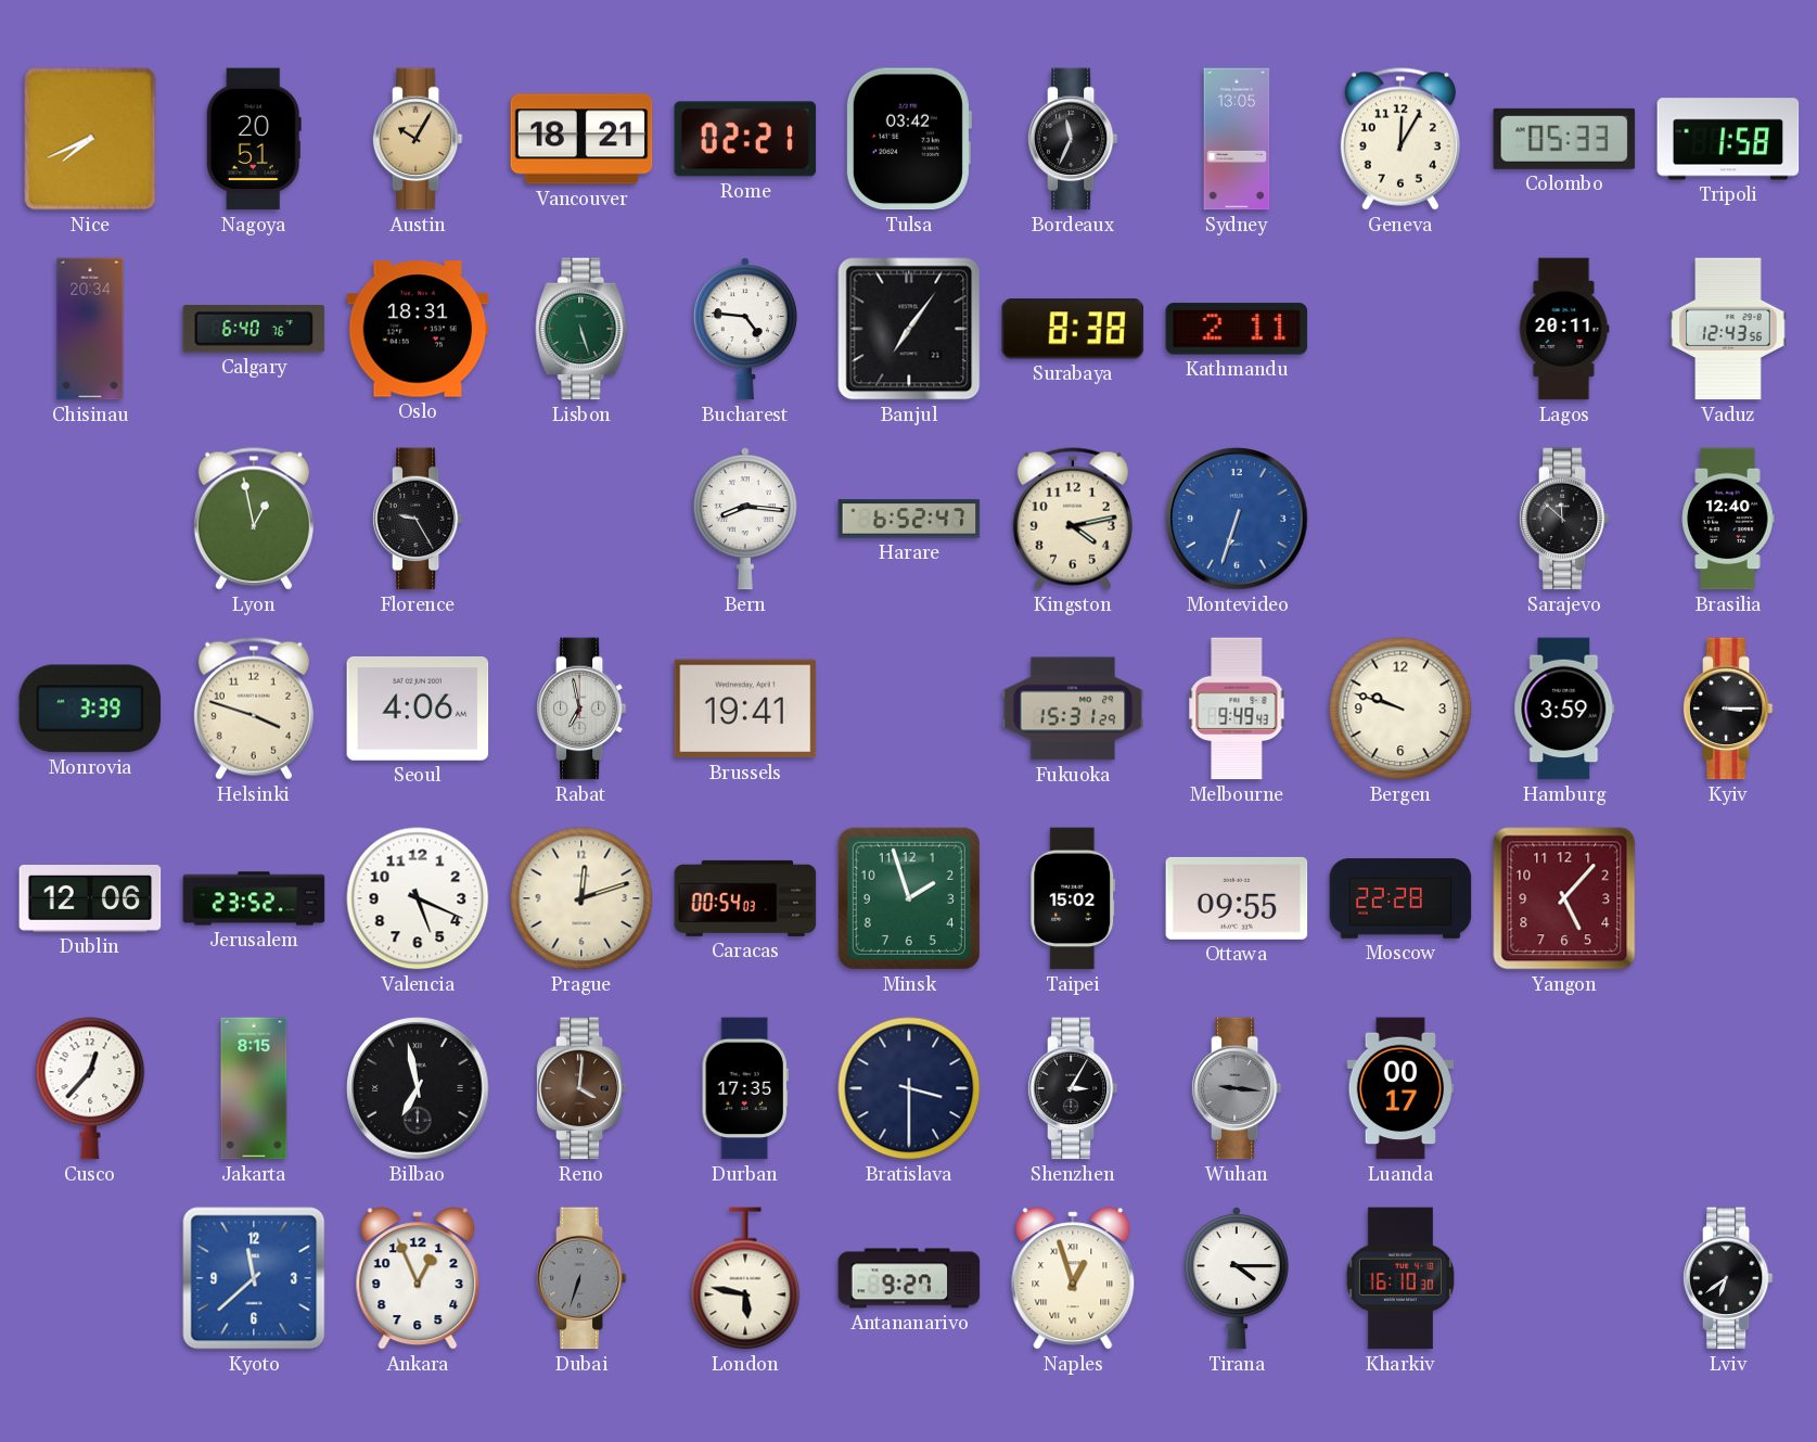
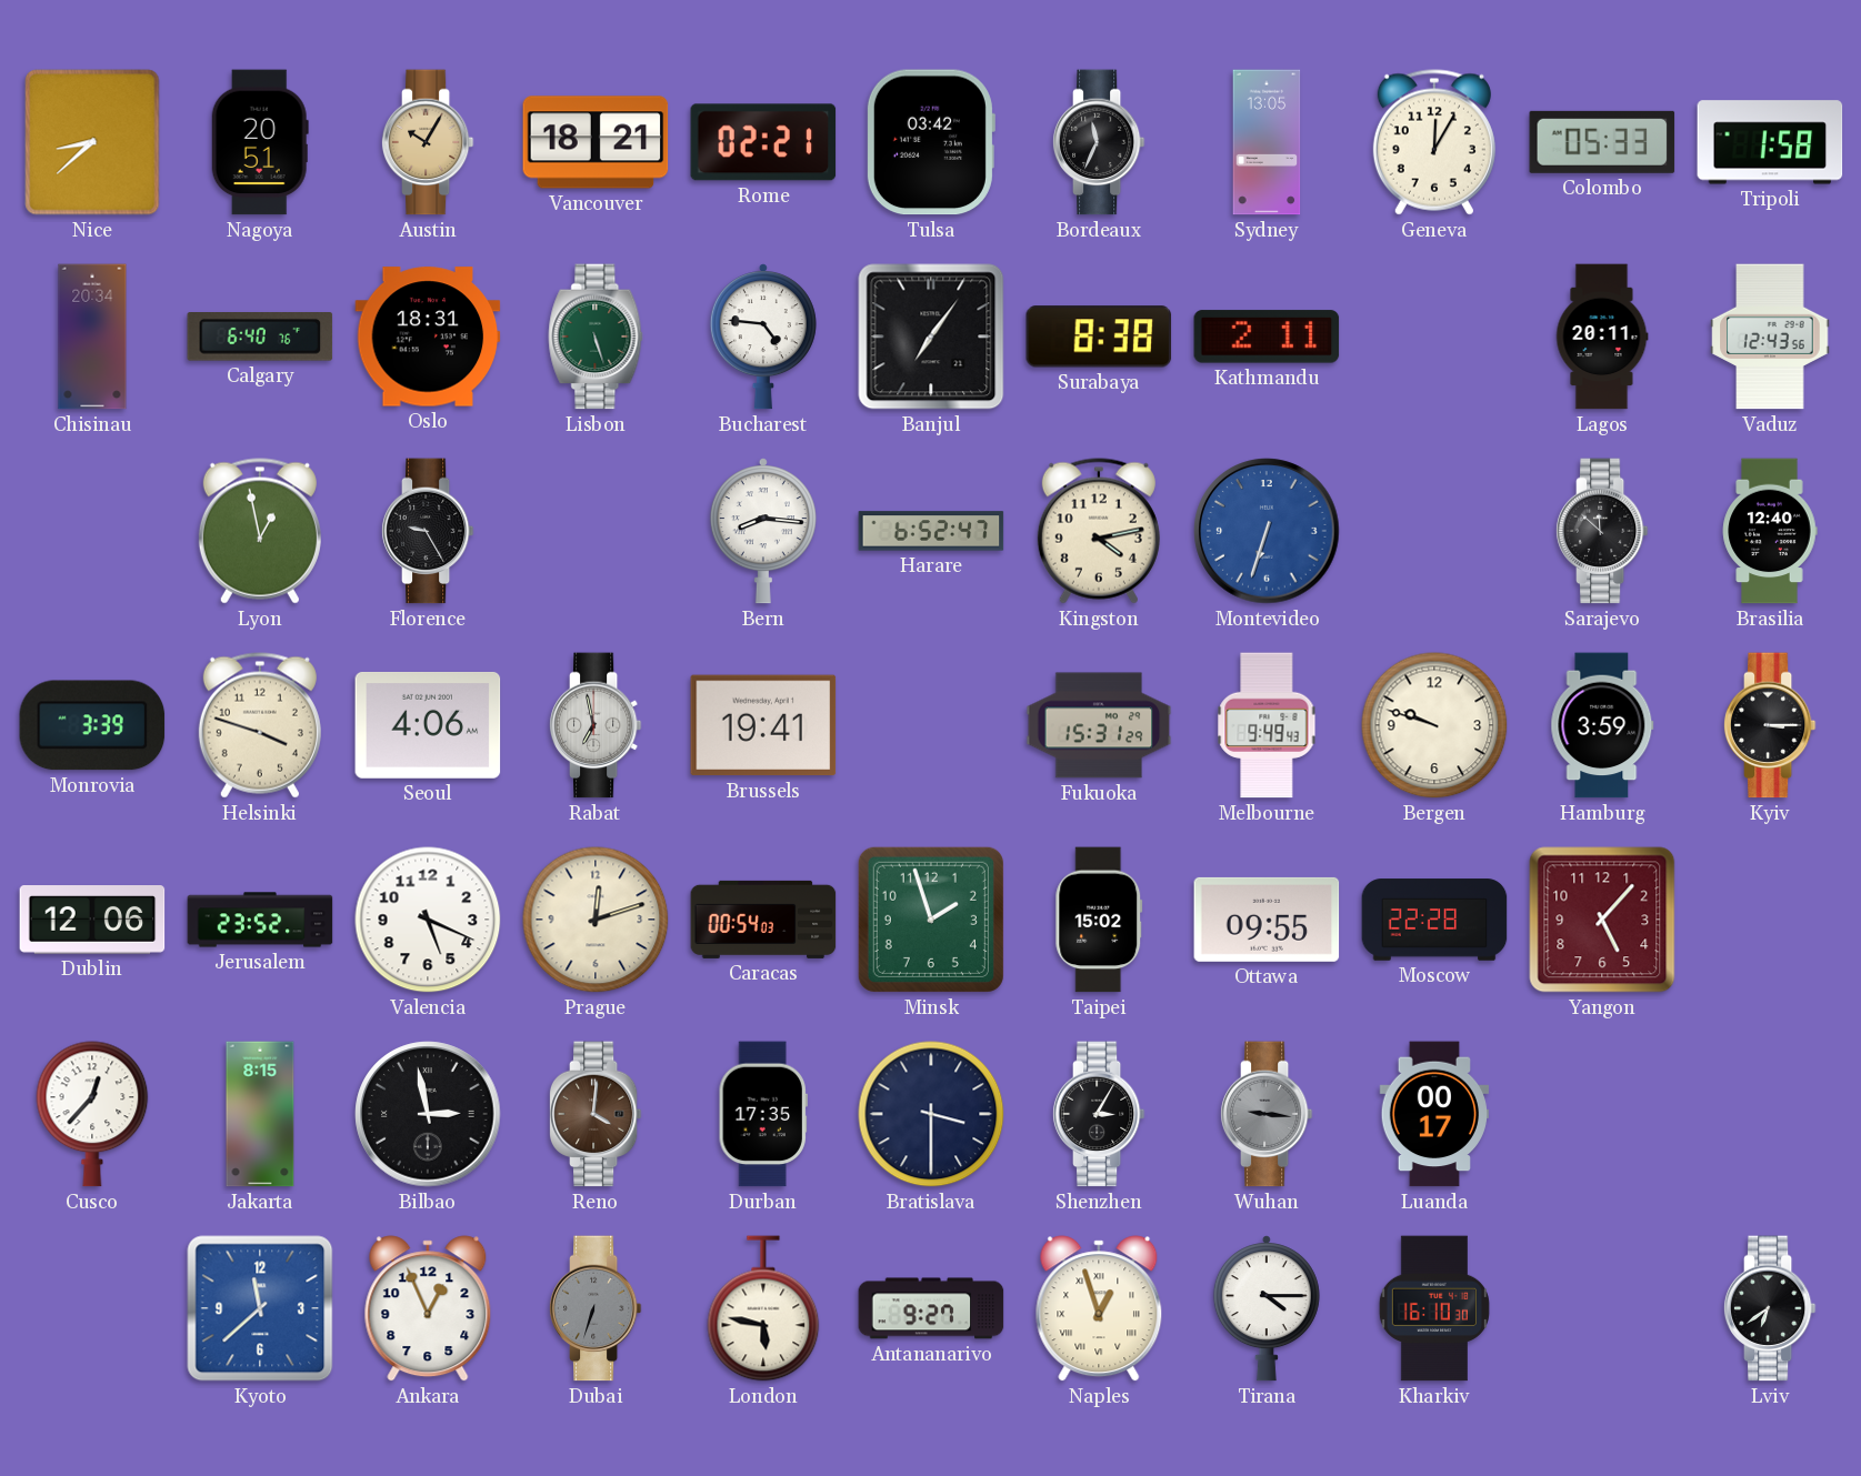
Nice: 7:41 -> 8:38 (92, 142)
Bilbao: 6:58 -> 2:58 (428, 1114)
